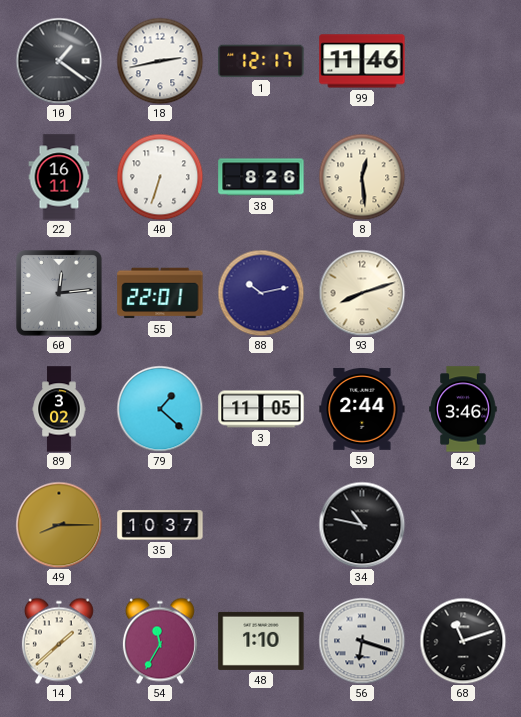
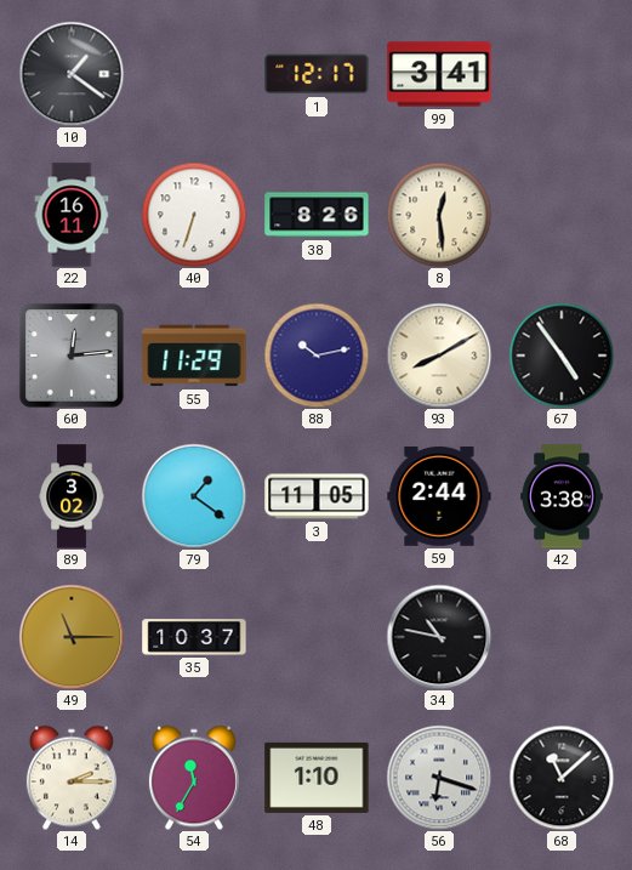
18: 2:43 -> none (160, 61)
99: 11:46 -> 3:41 (439, 74)
55: 22:01 -> 11:29 (194, 356)
93: 8:12 -> 8:10 (439, 356)
67: none -> 4:54 (562, 356)
79: 1:22 -> 1:21 (194, 496)
42: 3:46 -> 3:38 (562, 496)
49: 8:15 -> 11:15 (72, 637)
14: 1:38 -> 2:15 (72, 778)
68: 11:12 -> 11:08 (562, 778)
